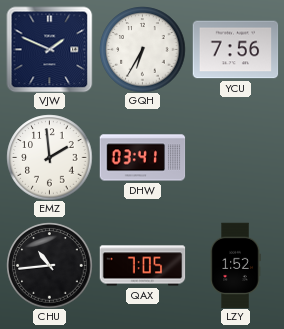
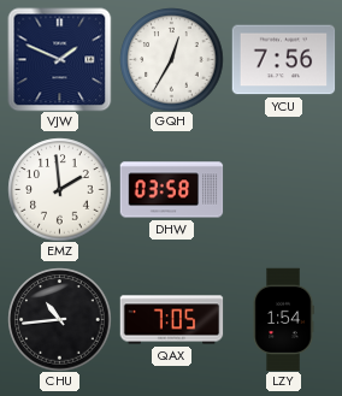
GQH: 6:35 -> 12:35 (171, 59)
DHW: 03:41 -> 03:58 (171, 190)
LZY: 1:52 -> 1:54 (283, 319)
